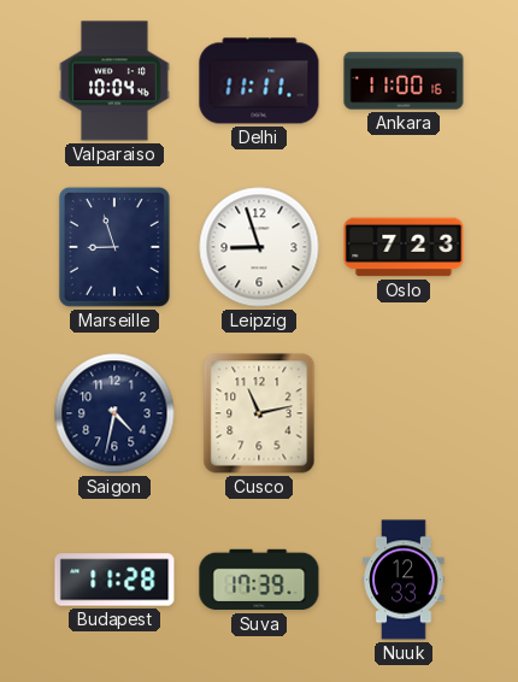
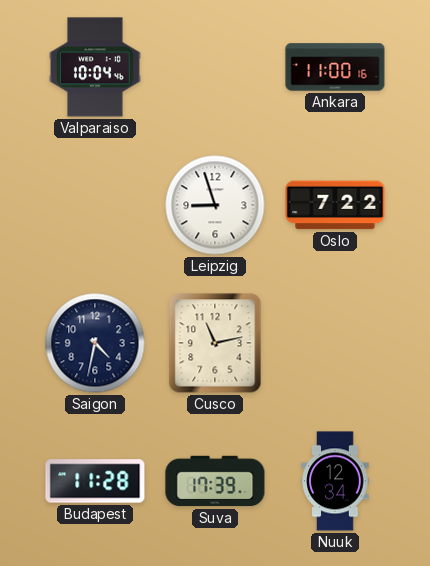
Delhi: 11:11 -> none (259, 81)
Marseille: 8:57 -> none (114, 247)
Oslo: 7:23 -> 7:22 (335, 205)
Nuuk: 12:33 -> 12:34 (335, 481)
